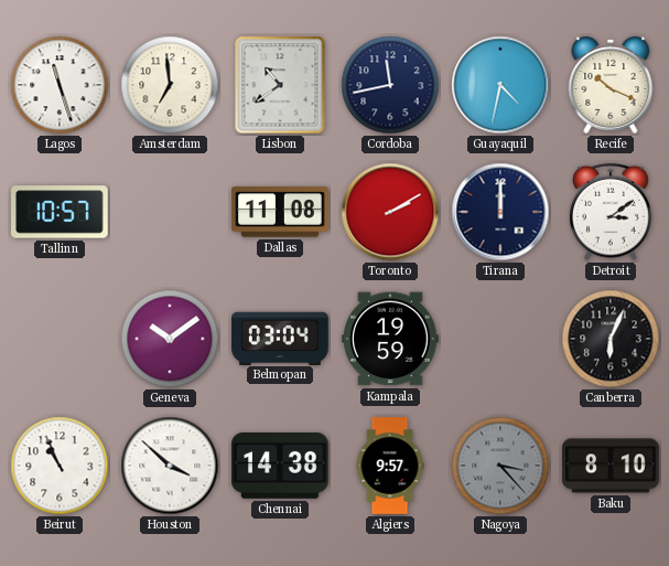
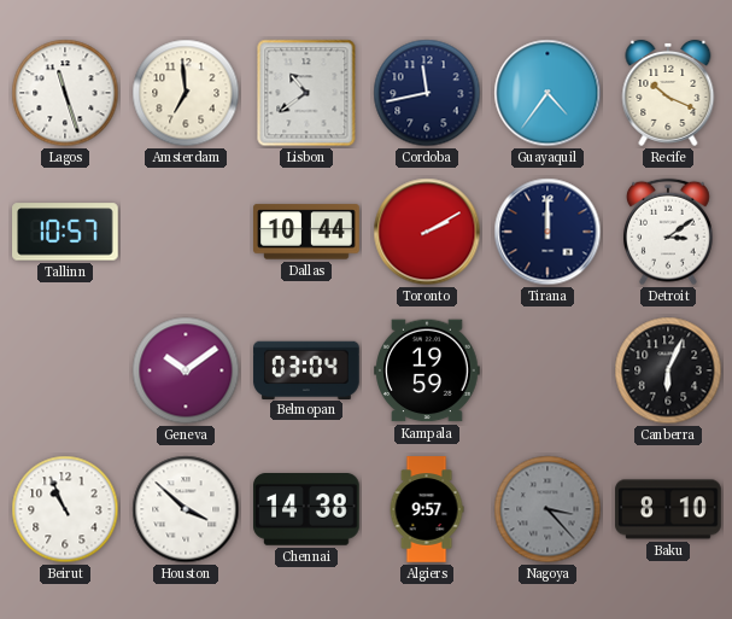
Guayaquil: 4:32 -> 4:36 (547, 93)
Dallas: 11:08 -> 10:44 (306, 232)
